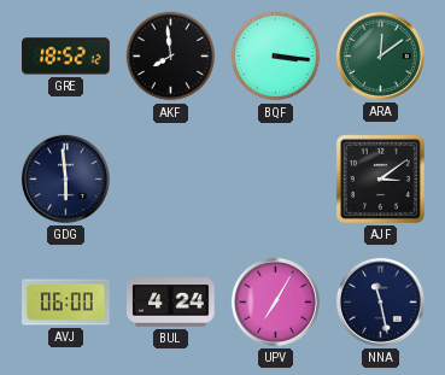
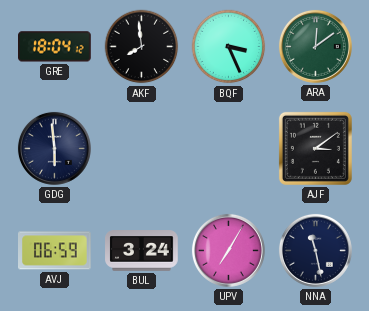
GRE: 18:52 -> 18:04 (55, 47)
BQF: 3:16 -> 3:26 (229, 47)
AVJ: 06:00 -> 06:59 (55, 251)
BUL: 4:24 -> 3:24 (142, 251)
